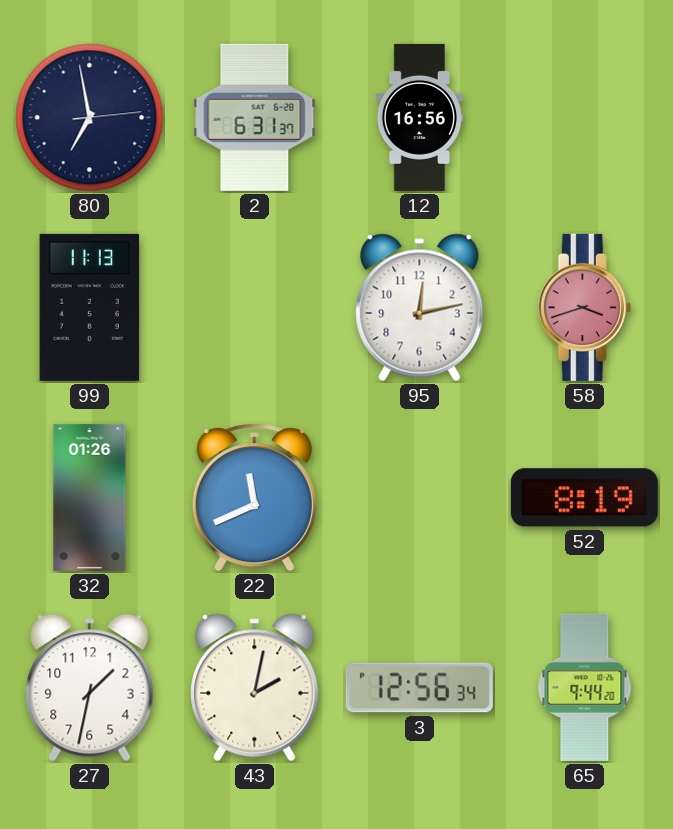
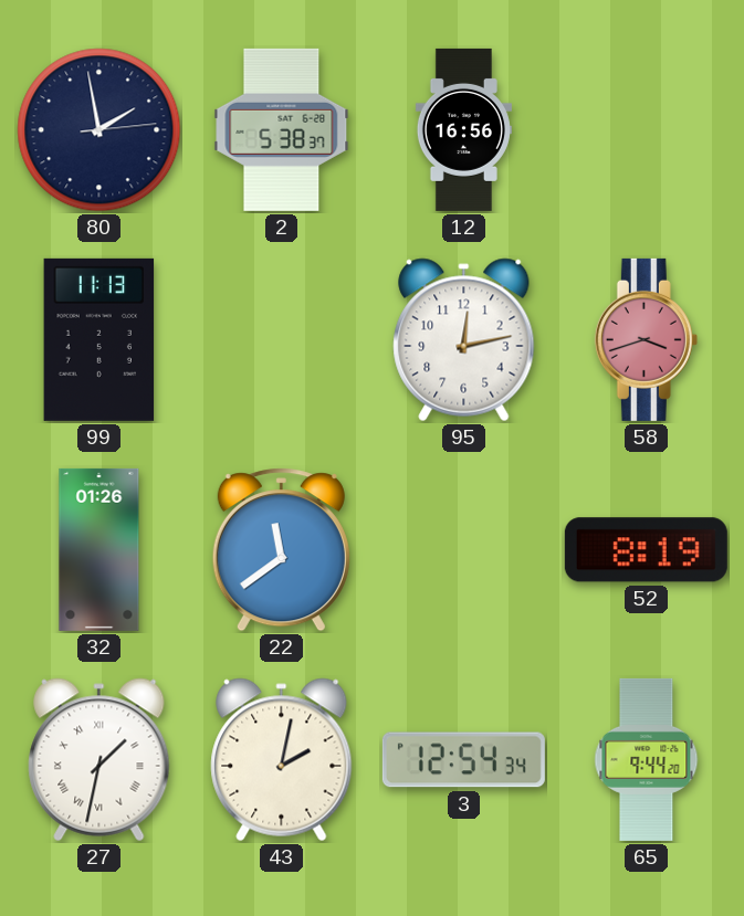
80: 6:58 -> 1:58 (99, 130)
2: 6:31 -> 5:38 (282, 129)
22: 11:41 -> 11:39 (281, 550)
27 numerals: Arabic -> Roman (99, 760)
3: 12:56 -> 12:54 (463, 760)
